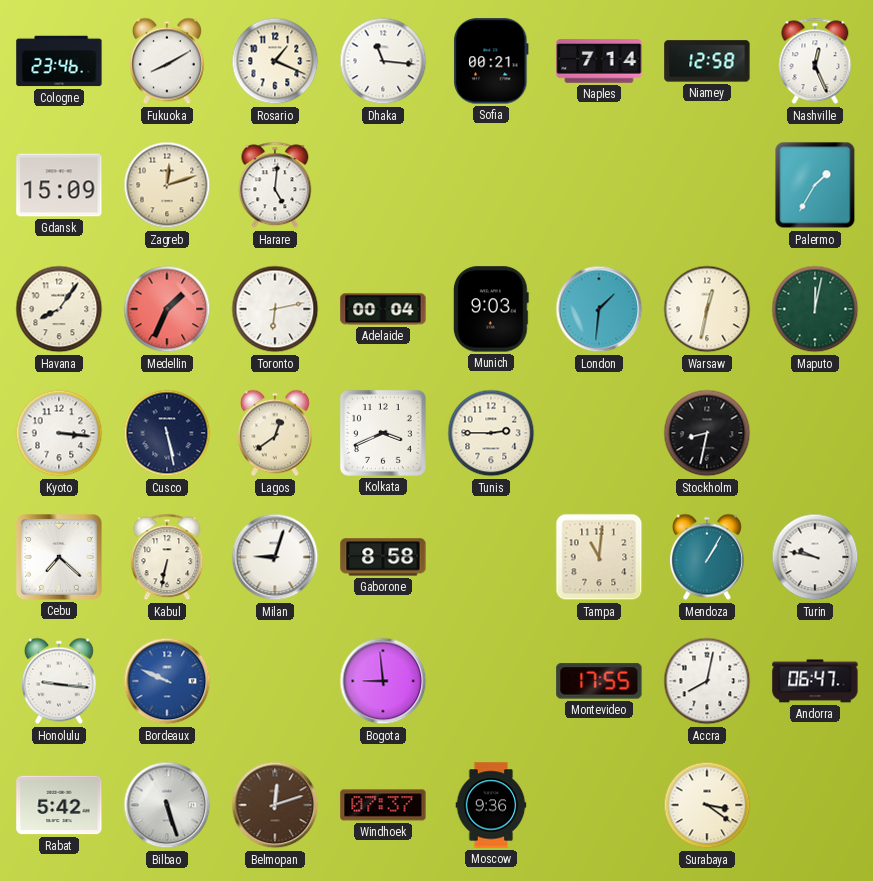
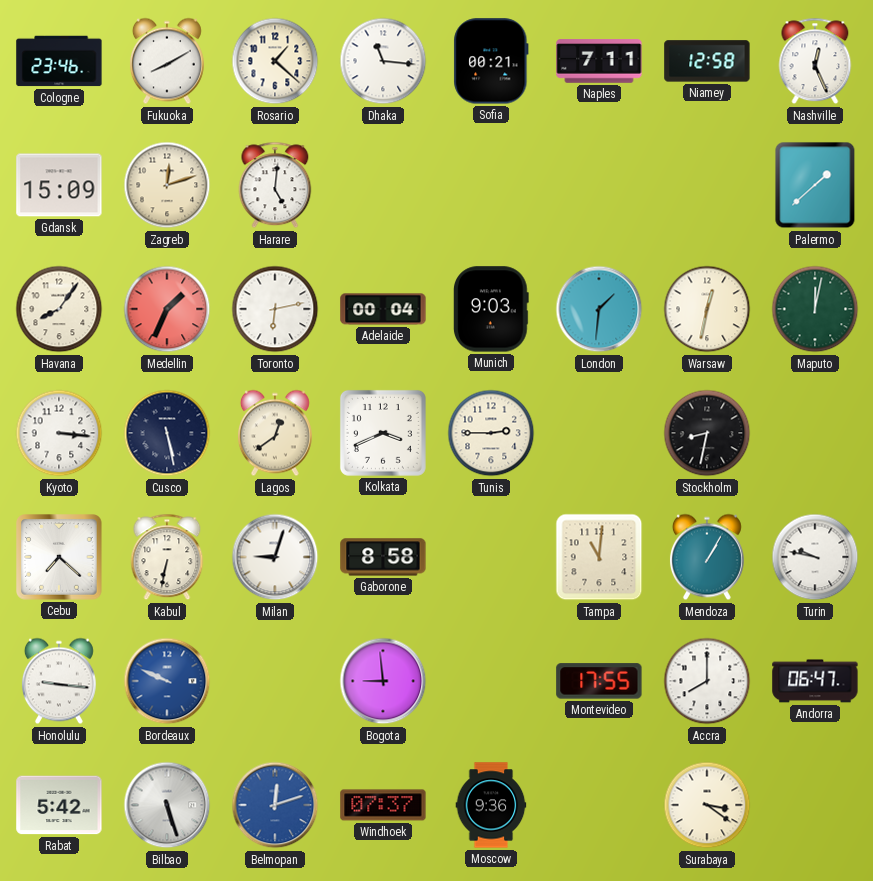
Rosario: 1:19 -> 1:22 (275, 61)
Naples: 7:14 -> 7:11 (599, 61)
Palermo: 1:35 -> 1:38 (815, 185)
Accra: 8:02 -> 8:00 (707, 681)
Belmopan dial: brown -> blue (275, 805)
